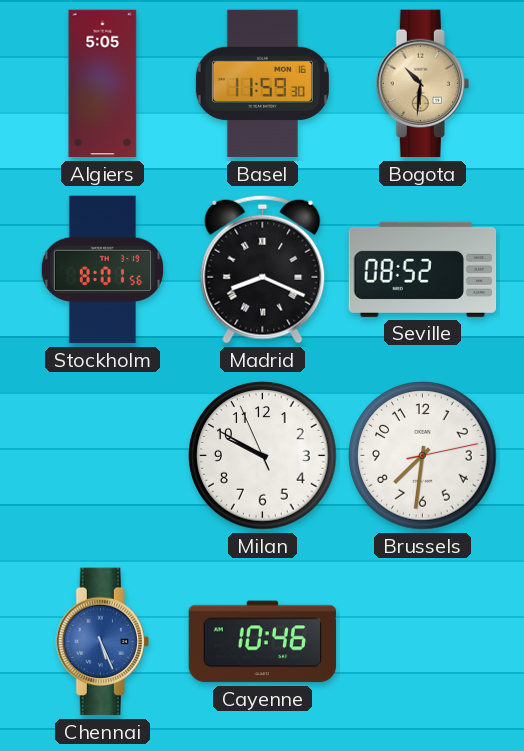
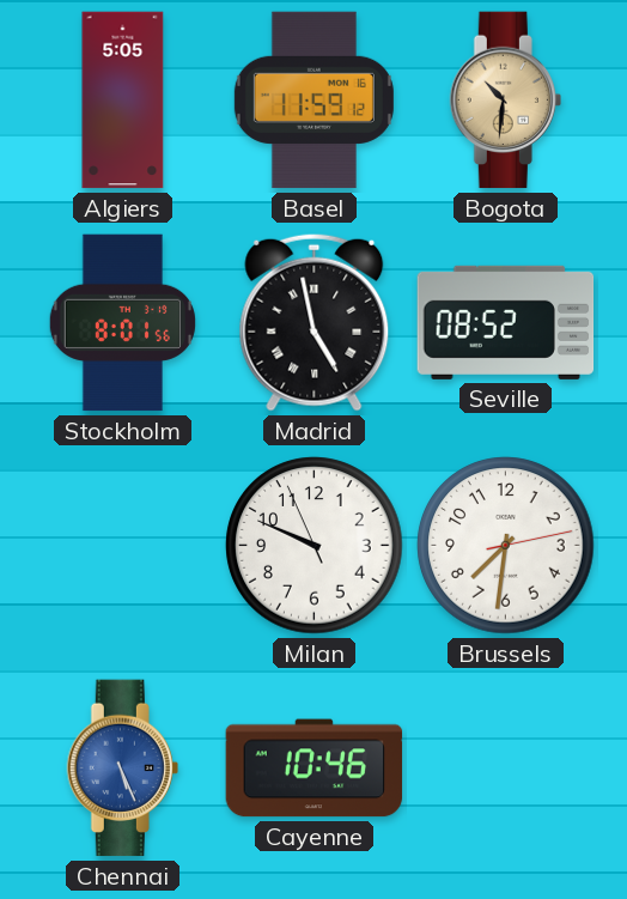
Basel: 11:59:30 -> 11:59:12 (313, 101)
Madrid: 8:19 -> 4:58 (315, 322)
Milan: 9:49 -> 9:48 (315, 546)
